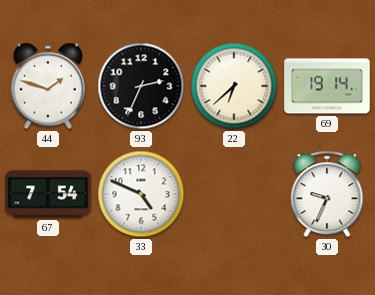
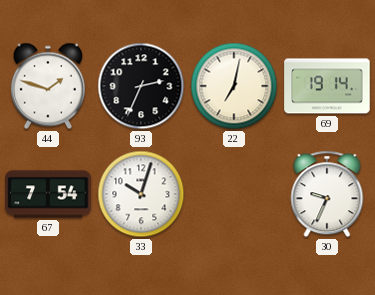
22: 6:38 -> 7:02 (234, 86)
33: 4:49 -> 10:03 (141, 194)
